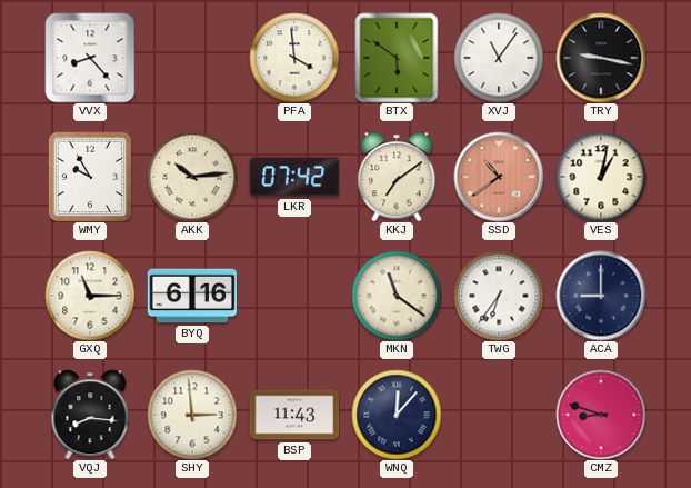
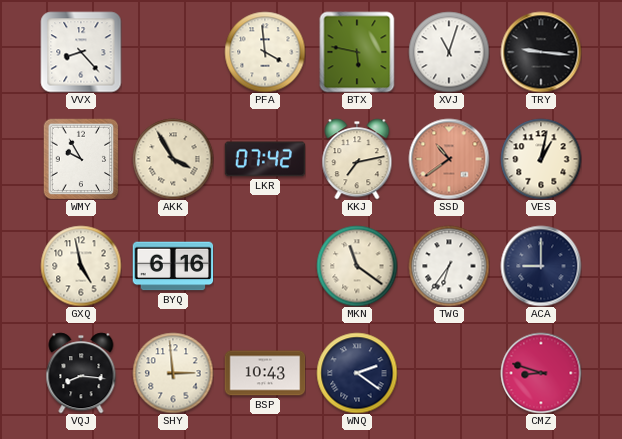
BTX: 5:51 -> 5:47 (357, 52)
XVJ: 11:06 -> 11:03 (449, 52)
TRY: 9:17 -> 9:16 (541, 52)
AKK: 10:14 -> 3:55 (173, 159)
KKJ: 7:09 -> 7:13 (357, 159)
GXQ: 11:15 -> 4:58 (81, 266)
BSP: 11:43 -> 10:43 (265, 373)
WNQ: 12:07 -> 2:21 (357, 373)
